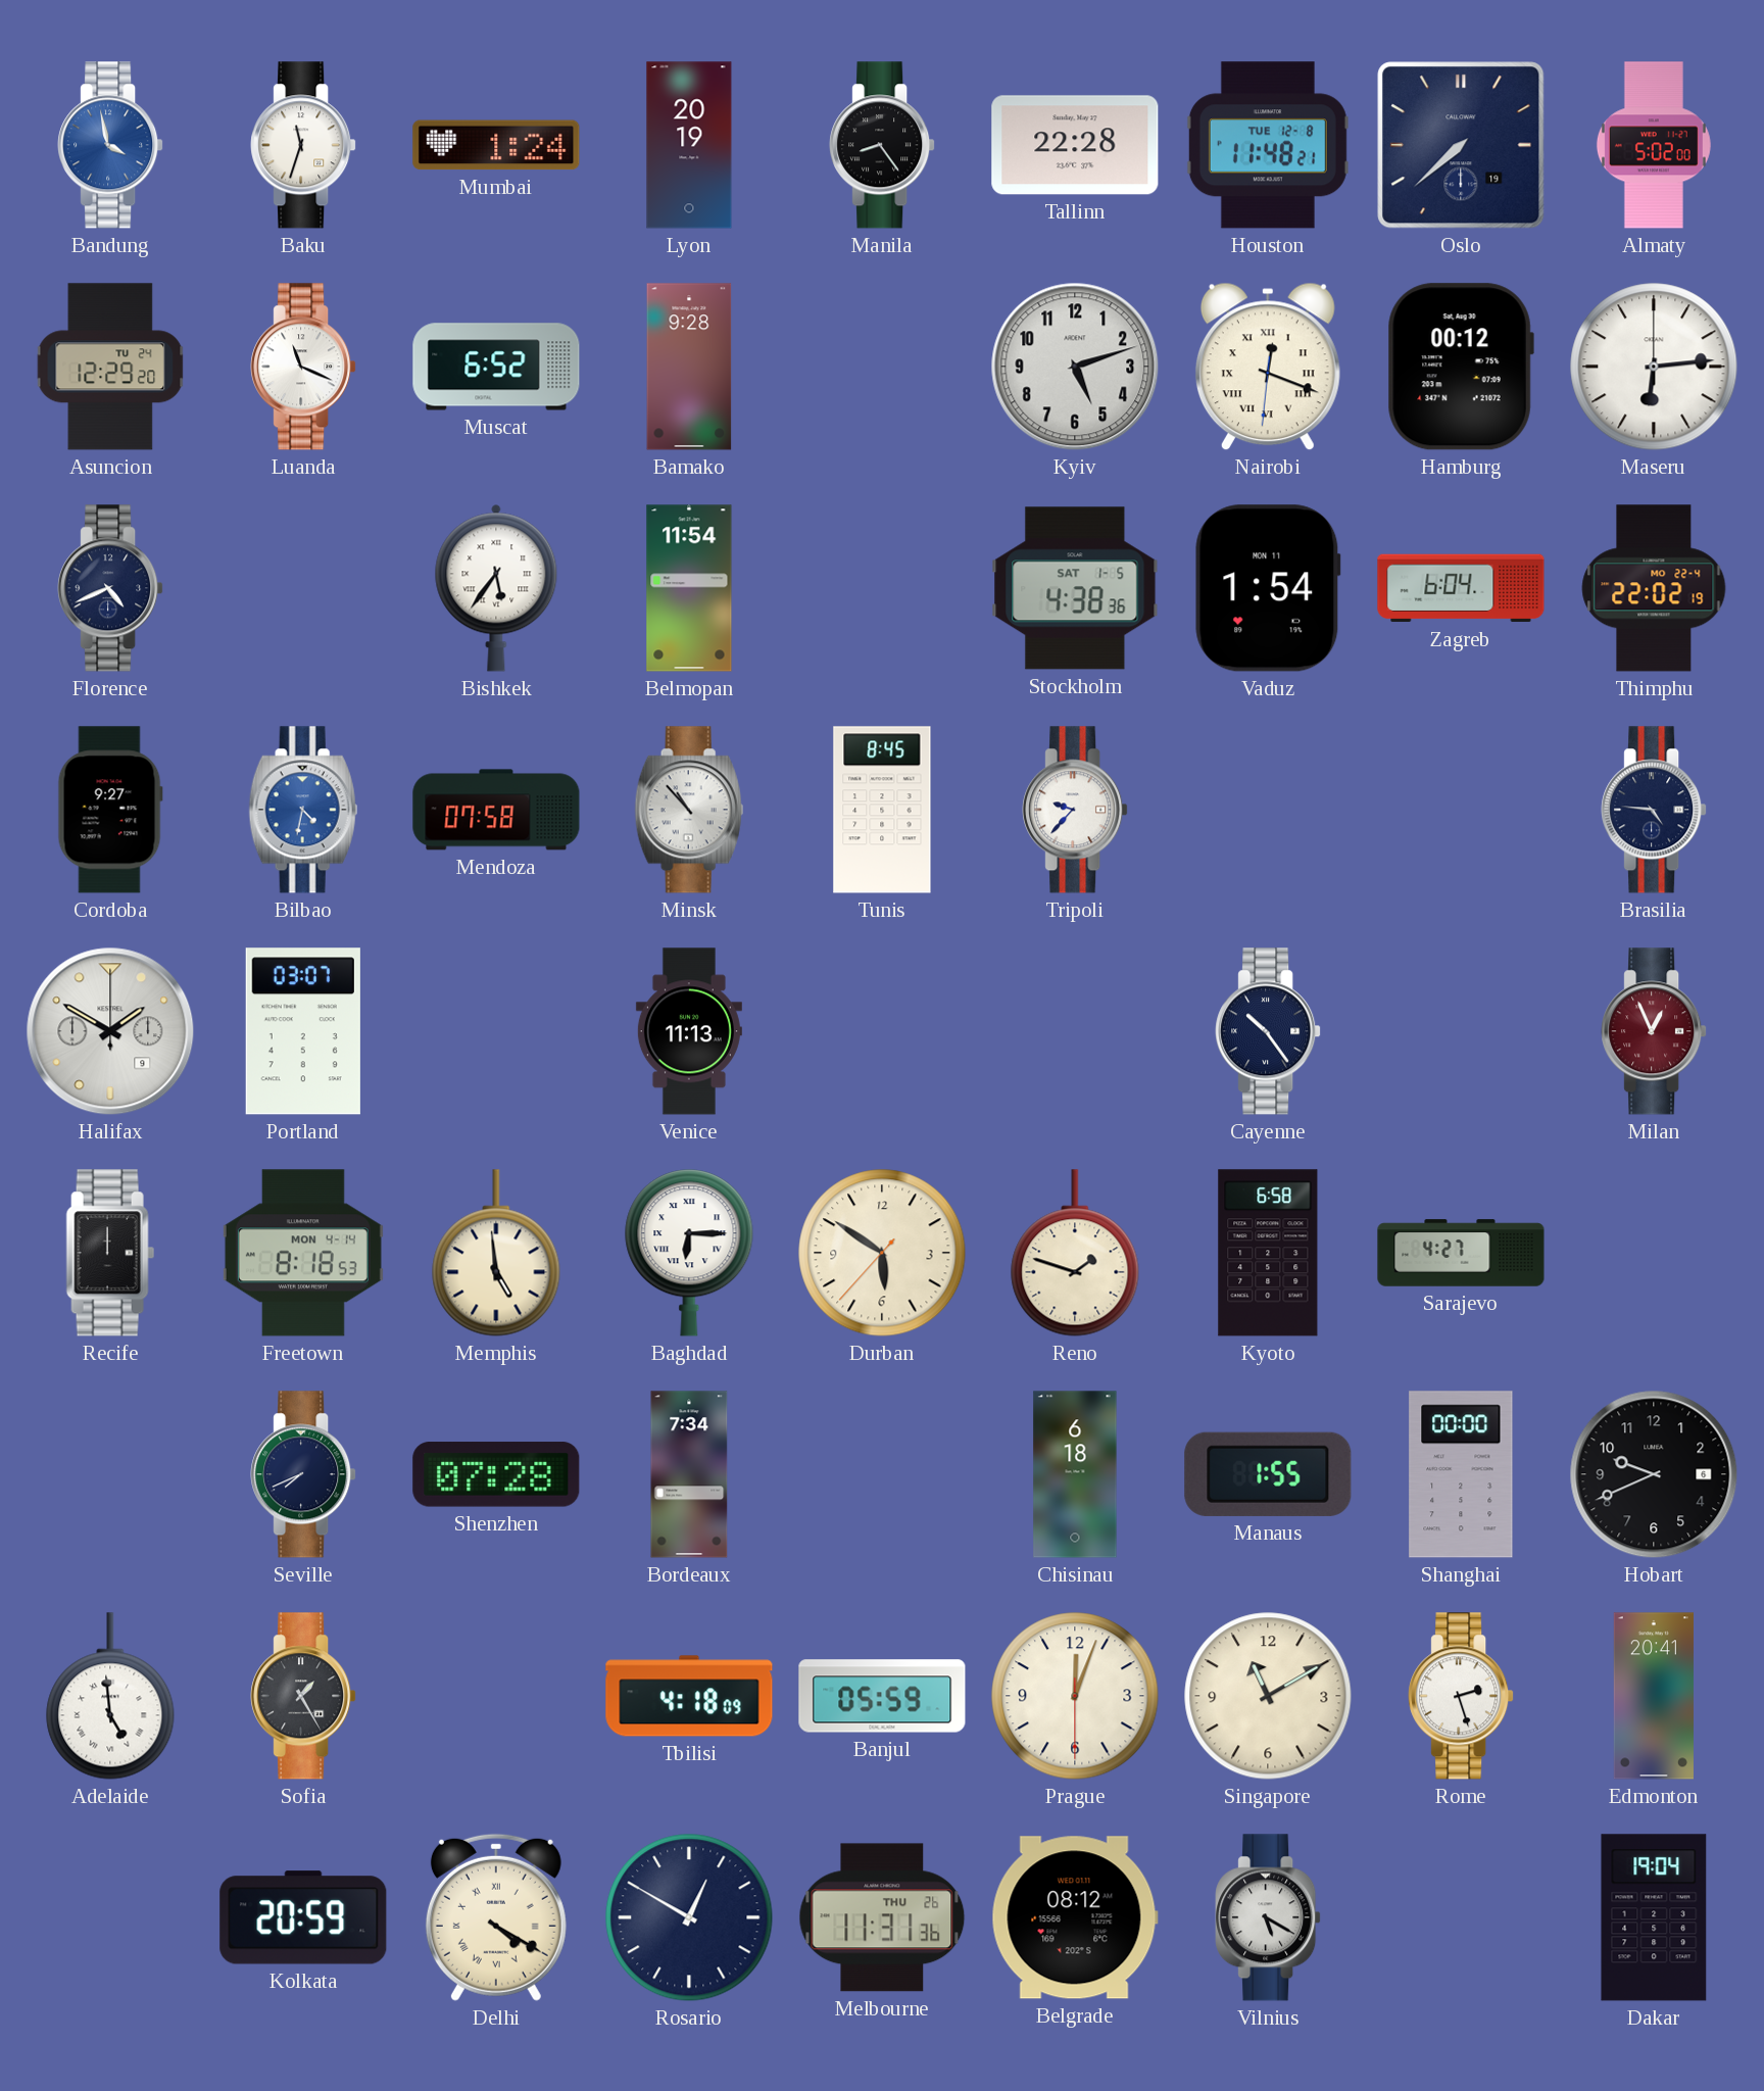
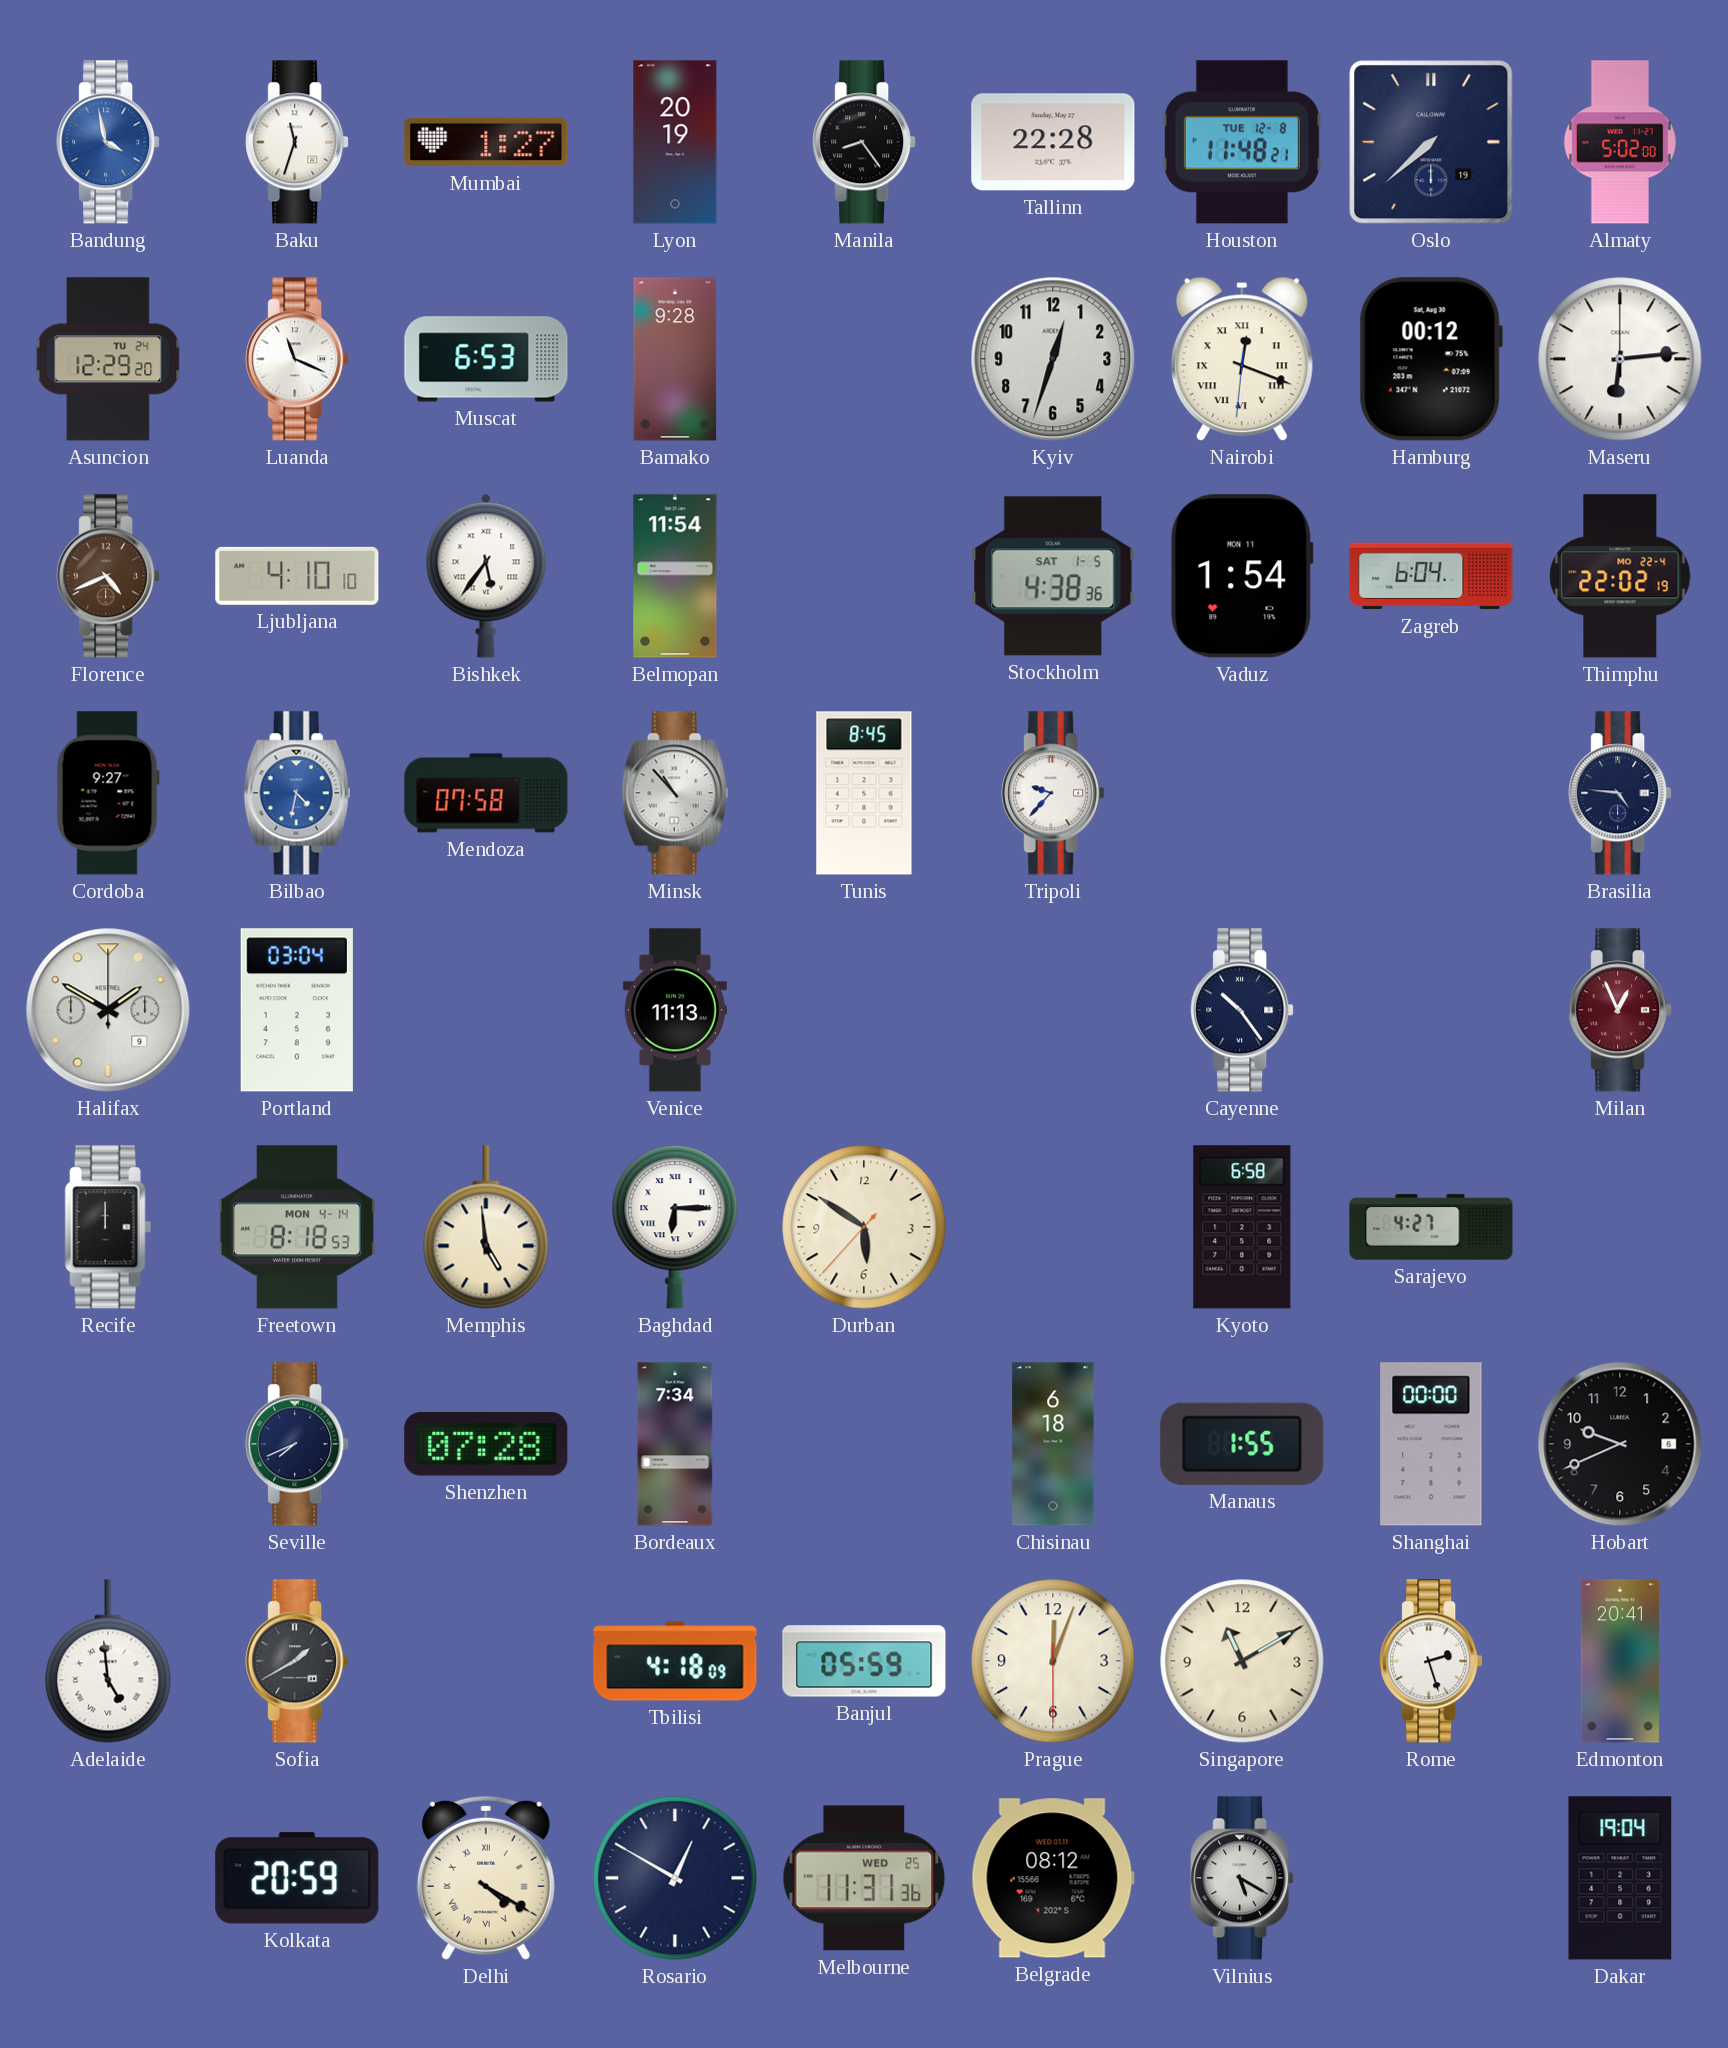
Mumbai: 1:24 -> 1:27 (486, 142)
Muscat: 6:52 -> 6:53 (486, 359)
Kyiv: 5:12 -> 12:33 (1053, 359)
Florence dial: navy -> brown (108, 576)
Ljubljana: none -> 4:10 (297, 576)
Portland: 03:07 -> 03:04 (297, 1010)
Reno: 1:48 -> none (1075, 1253)
Sofia: 1:25 -> 1:40 (297, 1661)
Melbourne date: THU 26 -> WED 25 (864, 1878)
